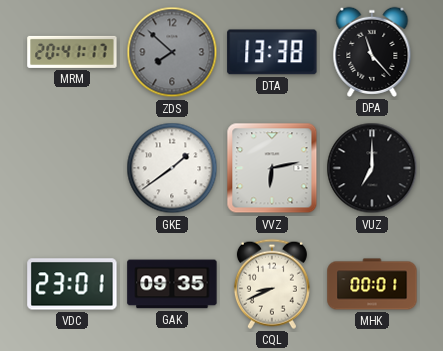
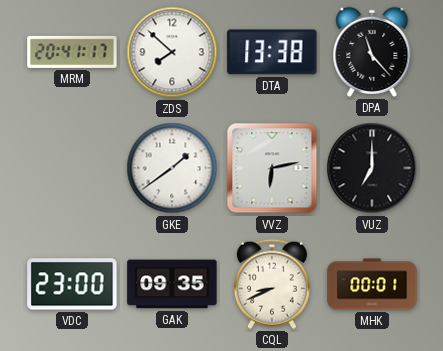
ZDS dial: grey -> white (172, 52)
VDC: 23:01 -> 23:00 (72, 284)
